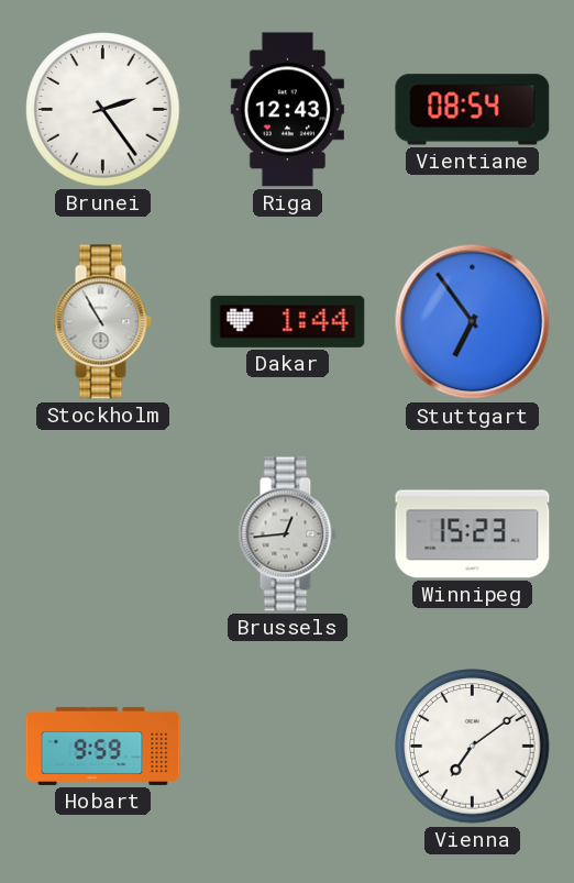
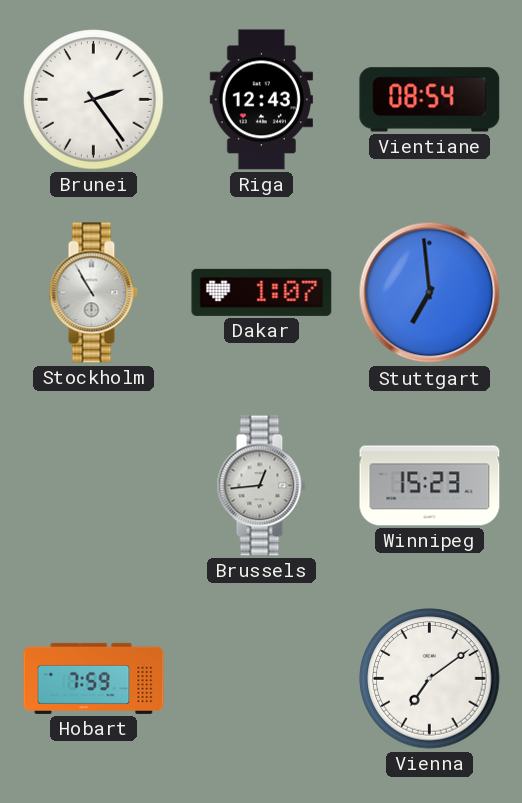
Dakar: 1:44 -> 1:07 (262, 292)
Stuttgart: 6:54 -> 6:59 (430, 293)
Hobart: 9:59 -> 7:59 (94, 678)
